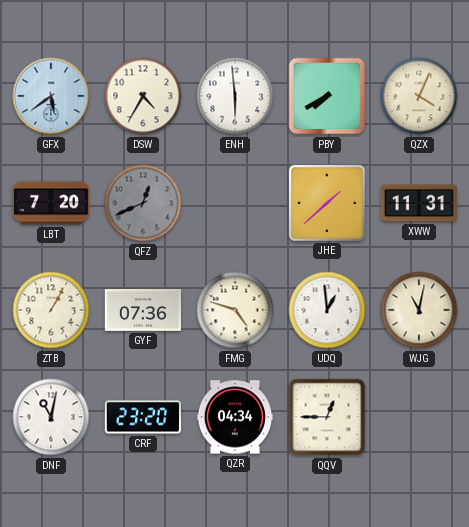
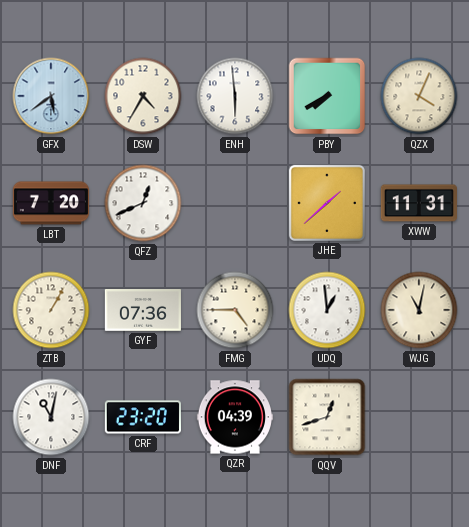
QFZ dial: grey -> white (143, 203)
FMG: 4:48 -> 4:45 (235, 310)
QZR: 04:34 -> 04:39 (235, 417)
QQV: 12:45 -> 12:42 (327, 417)
